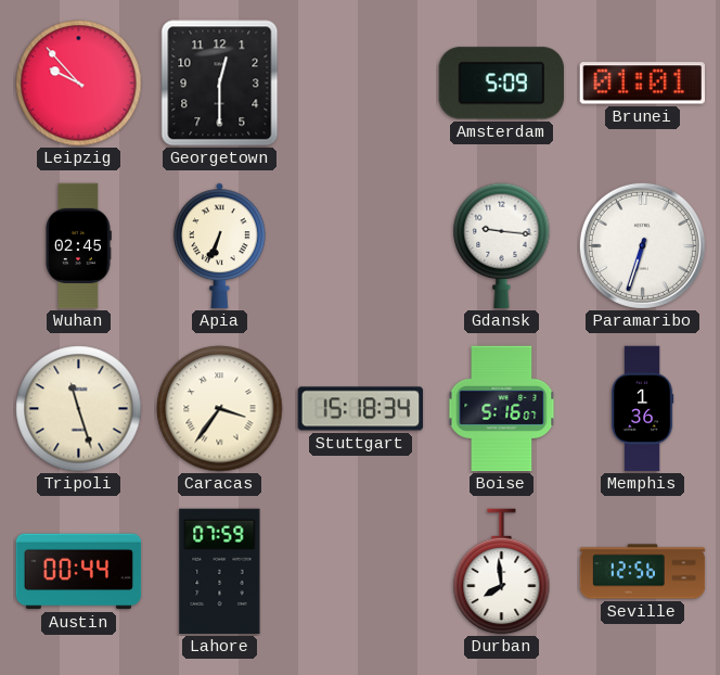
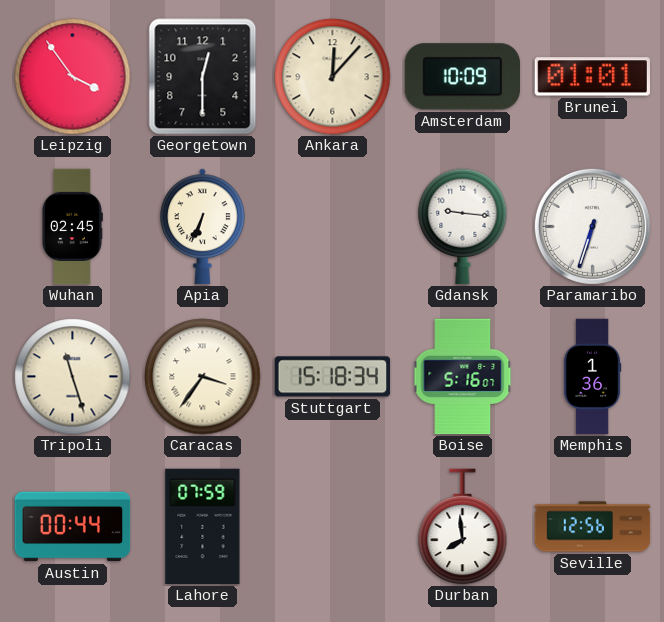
Leipzig: 9:53 -> 3:54 (73, 77)
Ankara: none -> 12:07 (333, 77)
Amsterdam: 5:09 -> 10:09 (462, 77)
